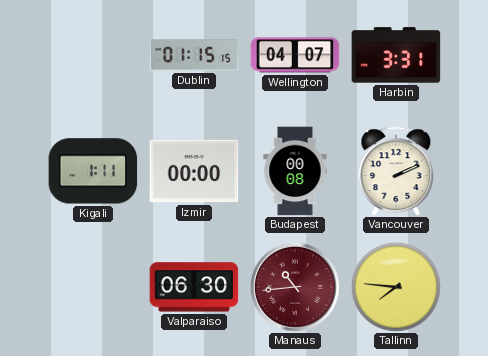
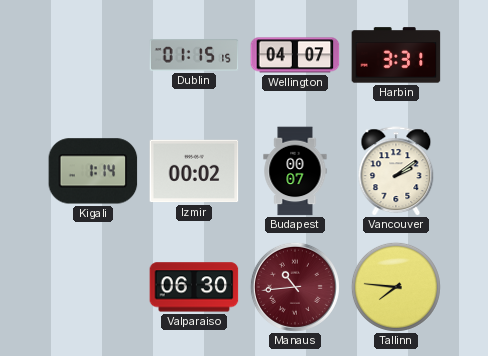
Kigali: 1:11 -> 1:14 (93, 171)
Izmir: 00:00 -> 00:02 (194, 171)
Budapest: 00:08 -> 00:07 (295, 171)
Vancouver: 2:11 -> 2:09 (396, 171)
